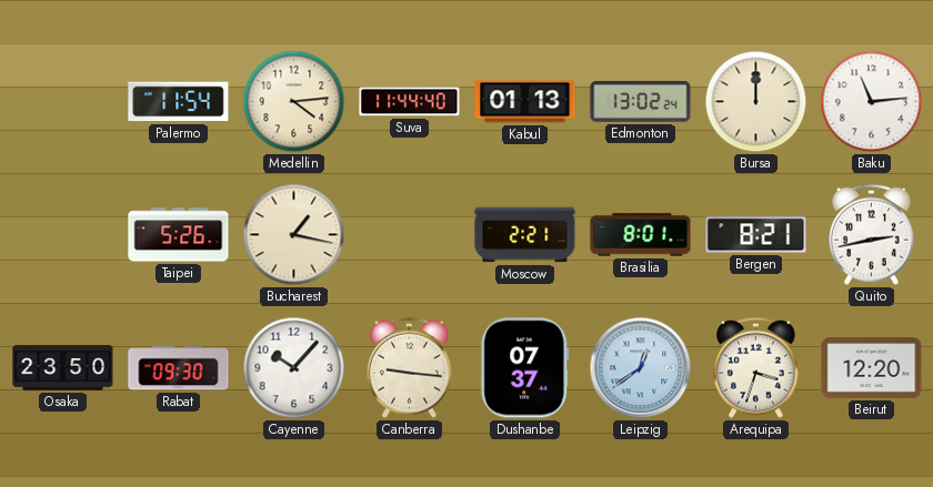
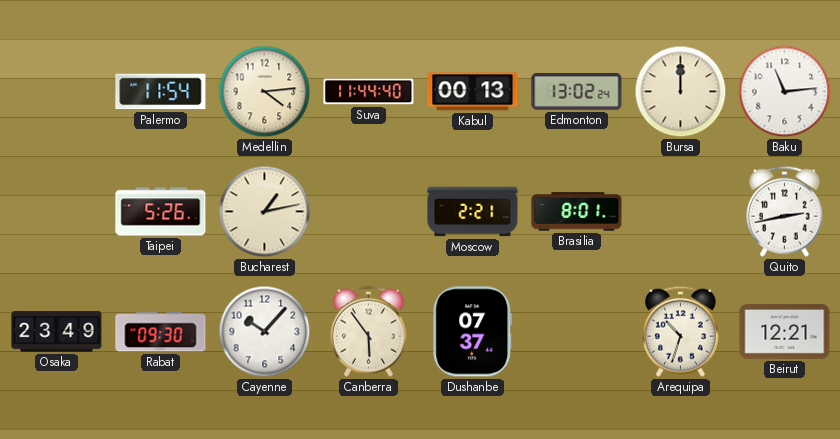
Kabul: 01:13 -> 00:13 (473, 92)
Bucharest: 1:17 -> 1:13 (265, 212)
Bergen: 8:21 -> none (756, 235)
Osaka: 23:50 -> 23:49 (57, 332)
Canberra: 9:16 -> 5:54 (368, 331)
Leipzig: 12:39 -> none (641, 368)
Arequipa: 3:33 -> 10:33 (680, 331)
Beirut: 12:20 -> 12:21 (785, 331)
